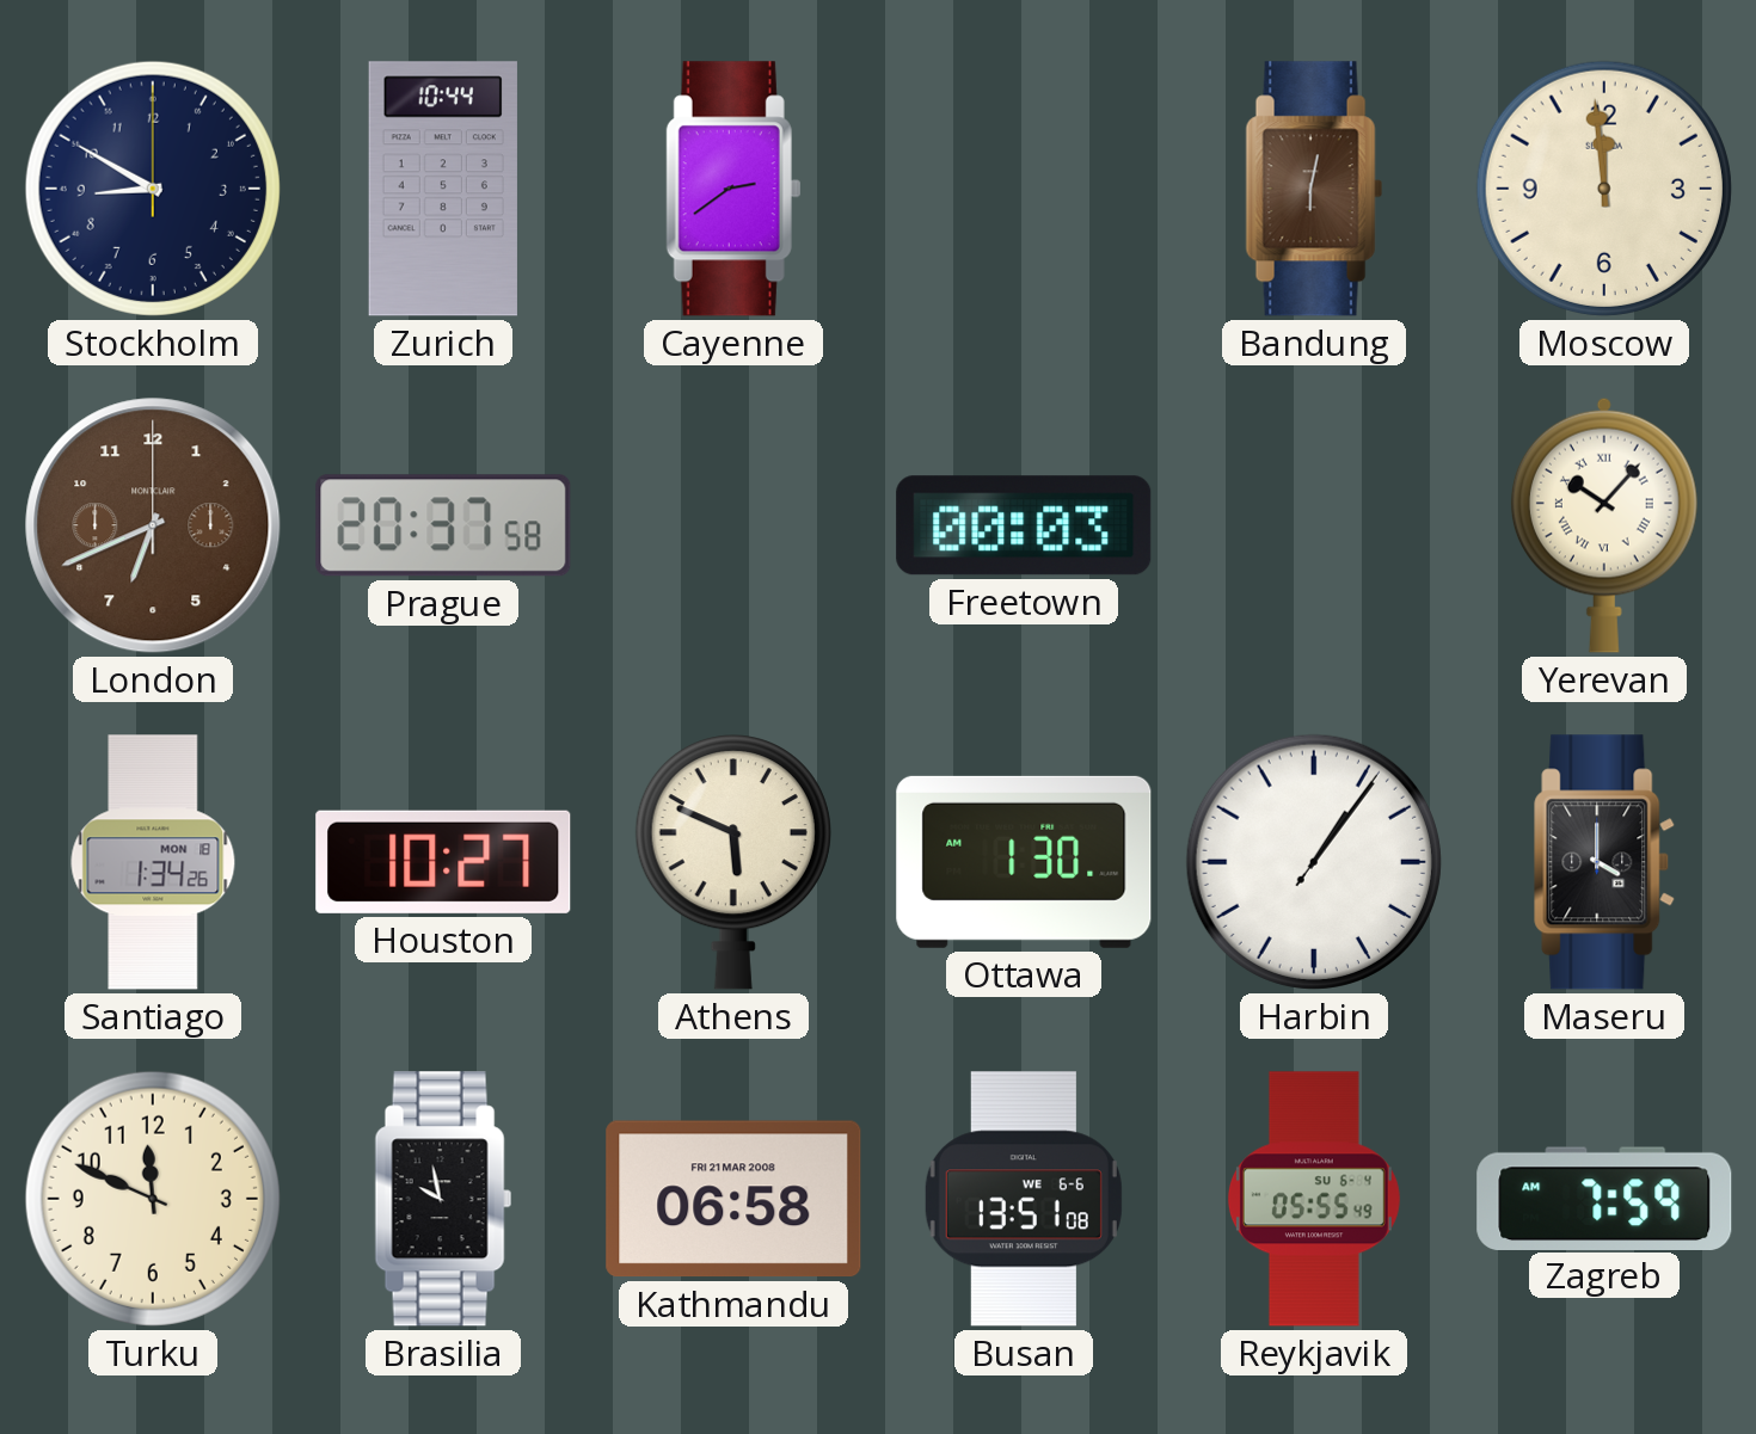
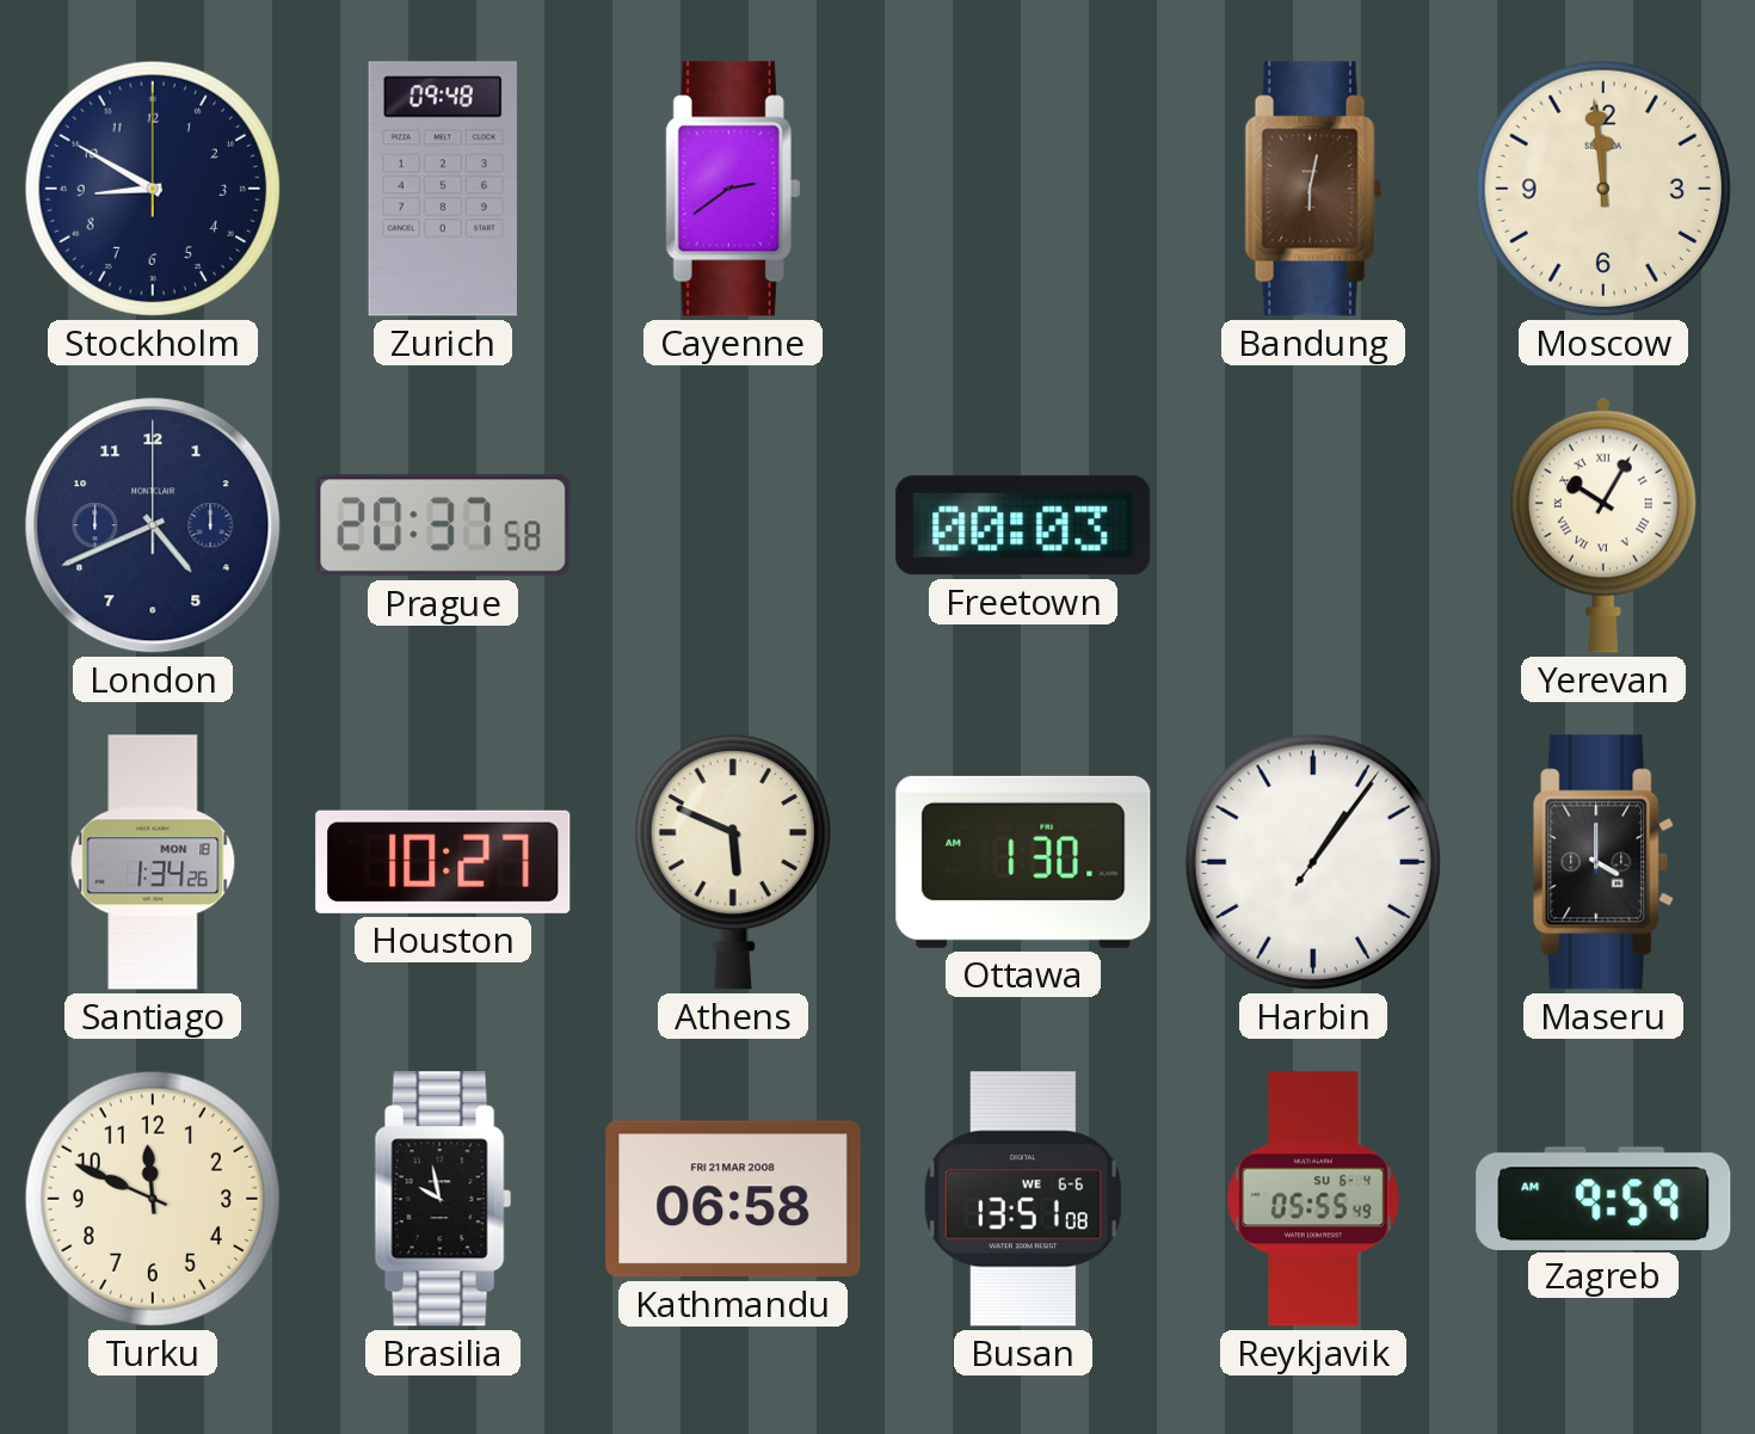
Zurich: 10:44 -> 09:48 (443, 189)
London: 6:41 -> 4:41 (153, 525)
London dial: brown -> navy (153, 525)
Yerevan: 10:07 -> 10:05 (1603, 525)
Zagreb: 7:59 -> 9:59 (1603, 1198)
